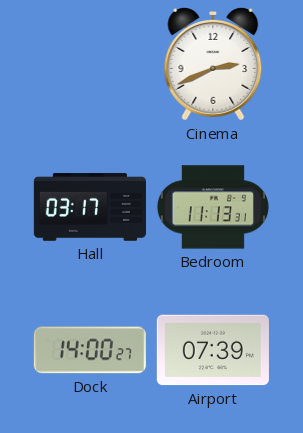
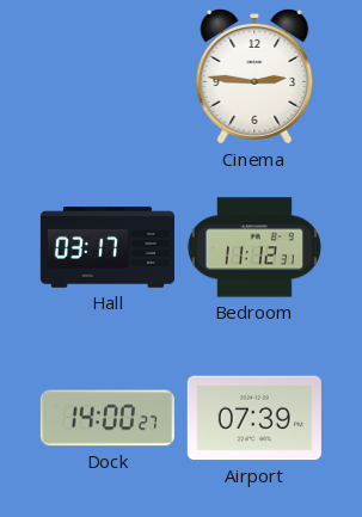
Cinema: 2:41 -> 2:46 (254, 76)
Bedroom: 11:13 -> 11:12 (254, 247)
